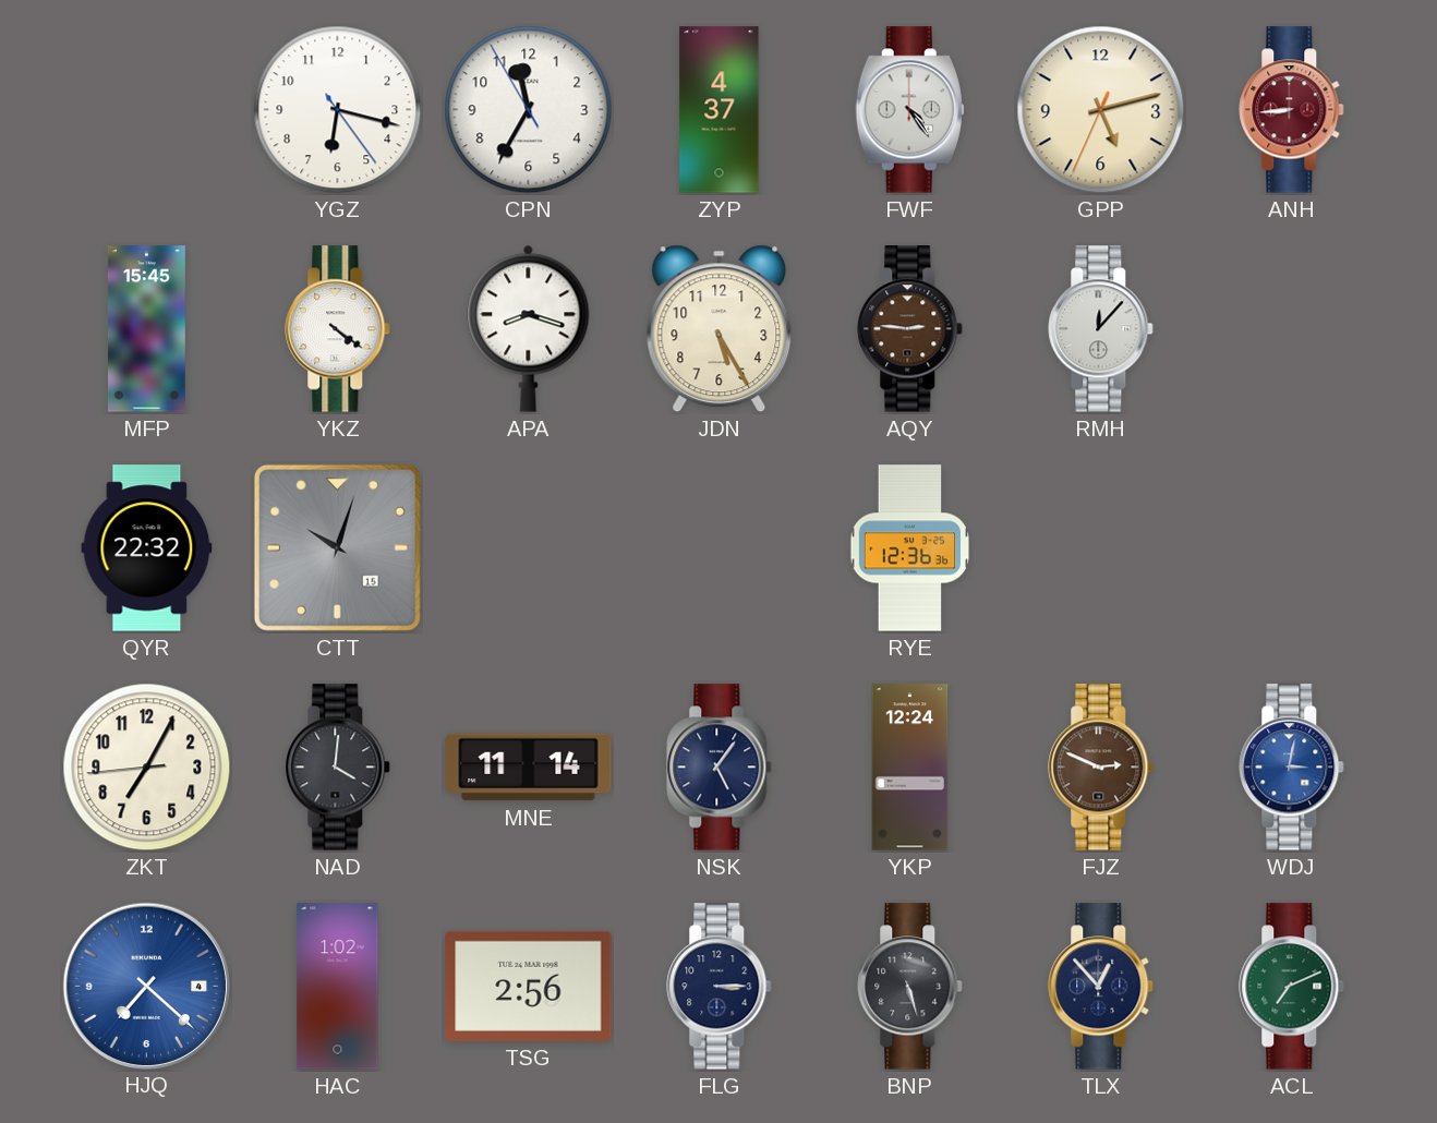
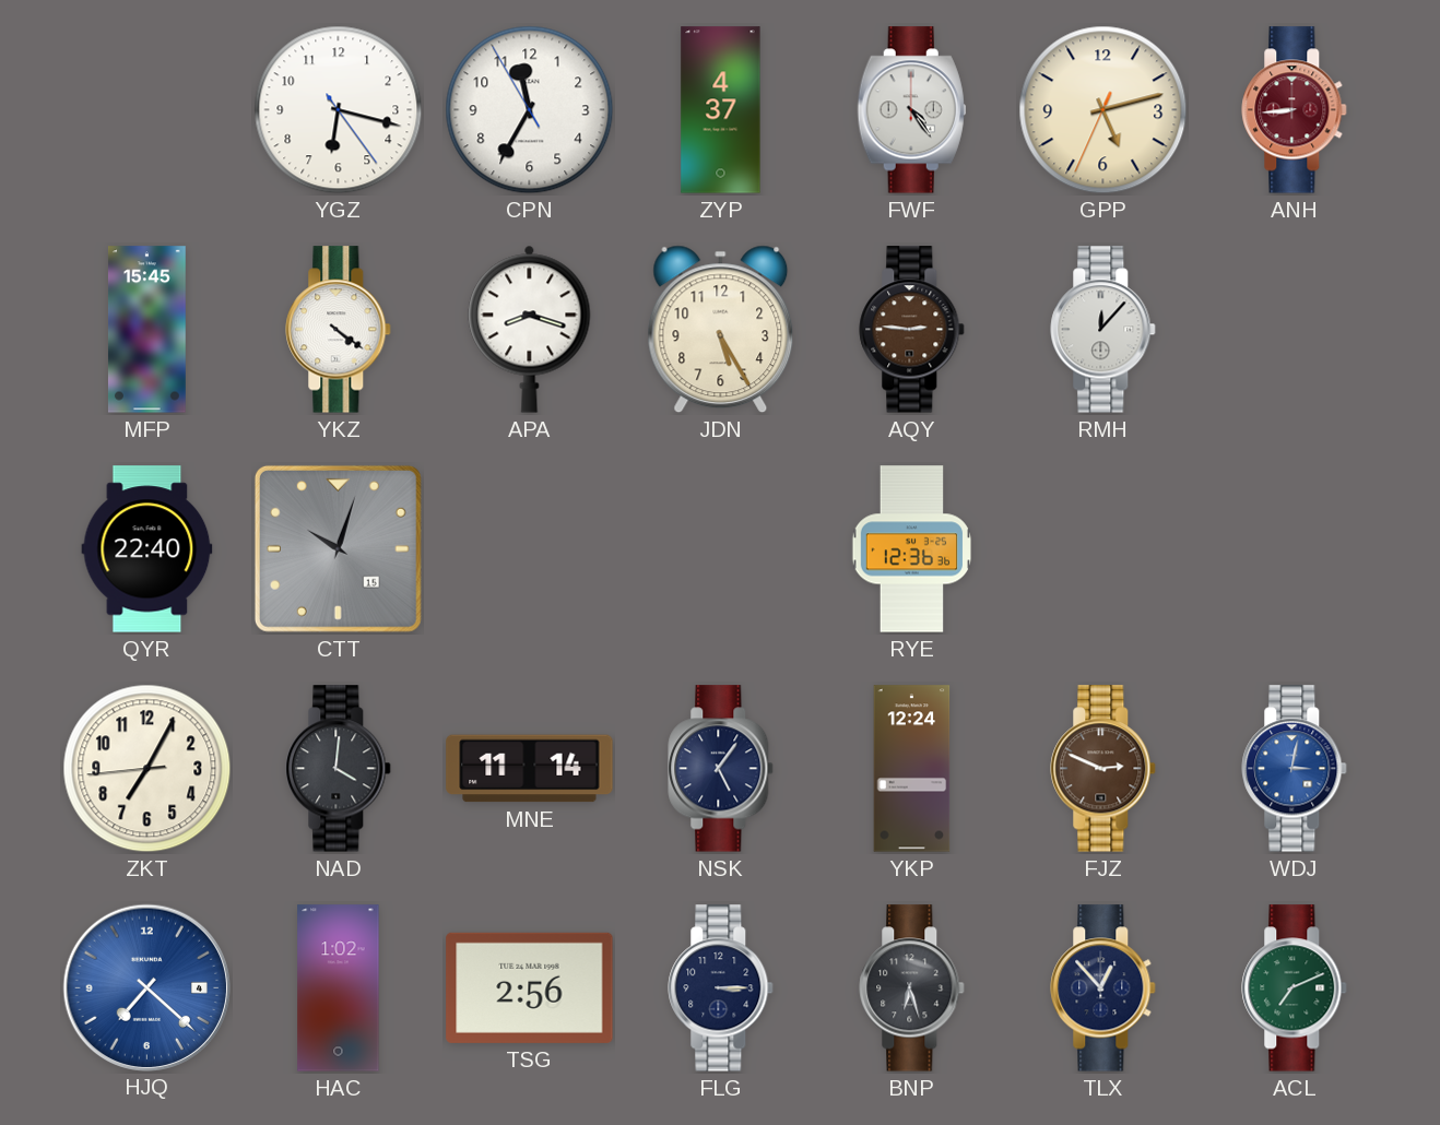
QYR: 22:32 -> 22:40 (147, 549)
BNP: 5:27 -> 6:27 (912, 988)
